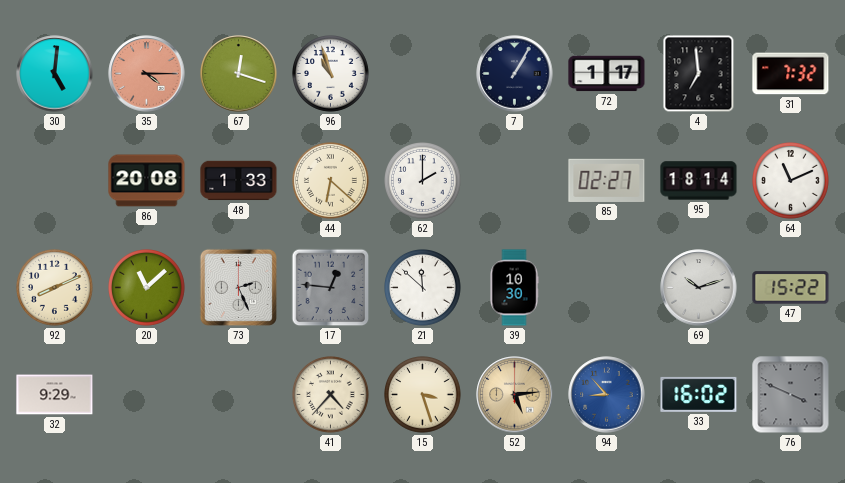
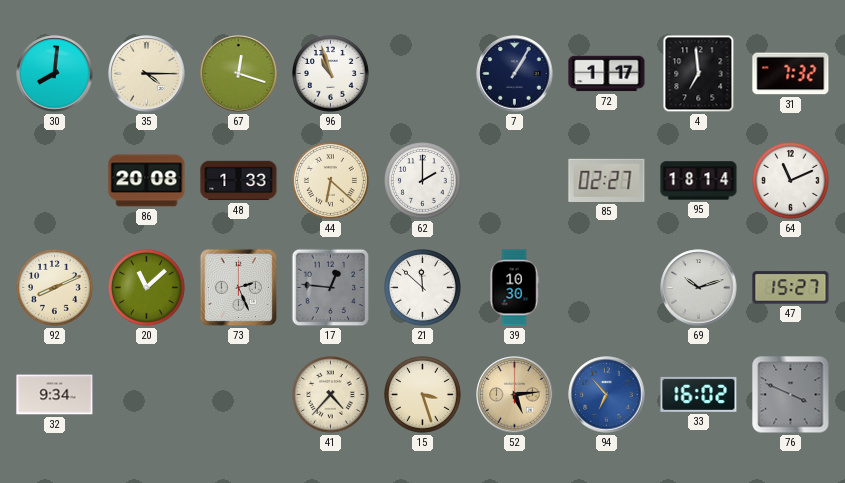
30: 5:01 -> 8:01 (55, 74)
35 dial: salmon -> cream (147, 74)
47: 15:22 -> 15:27 (791, 288)
32: 9:29 -> 9:34 (55, 395)
94: 8:53 -> 6:53 (607, 395)
